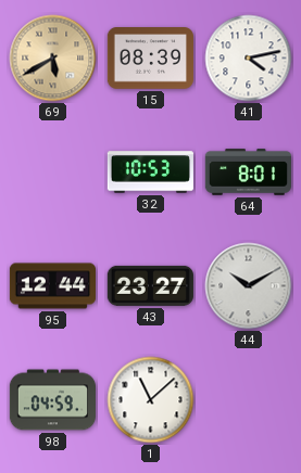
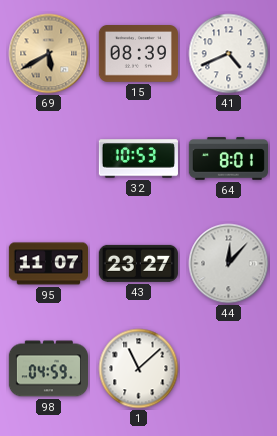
41: 4:13 -> 4:41 (229, 54)
95: 12:44 -> 11:07 (48, 264)
44: 10:10 -> 12:07 (229, 264)
